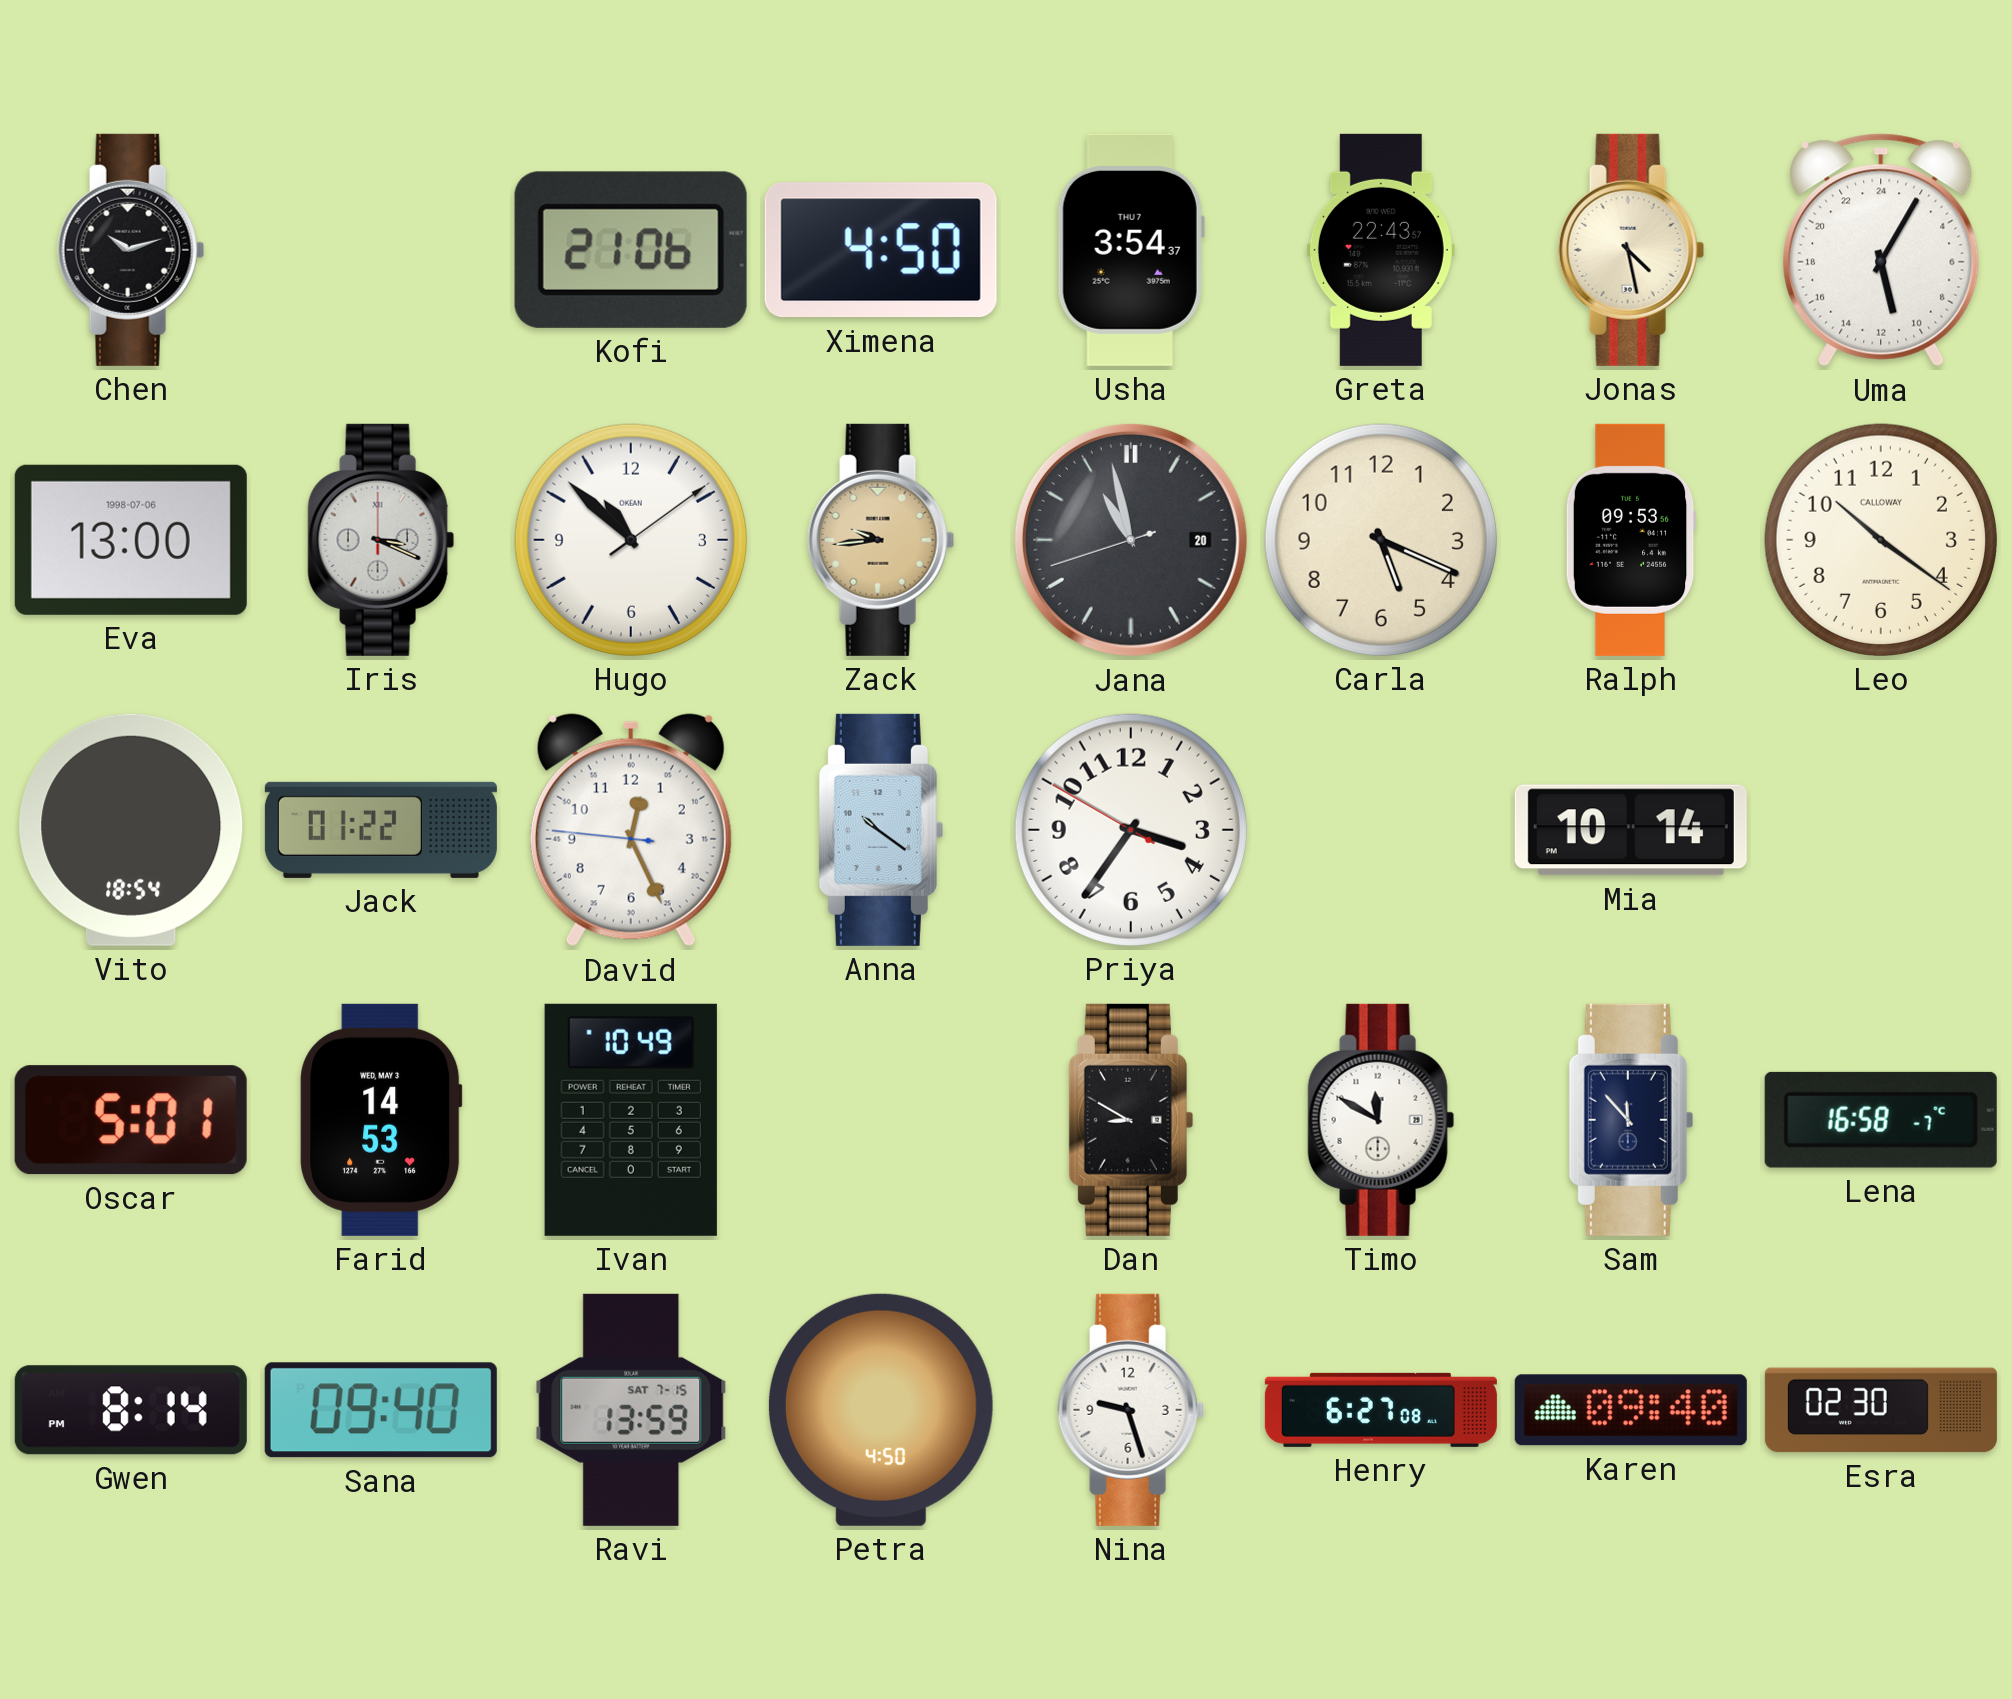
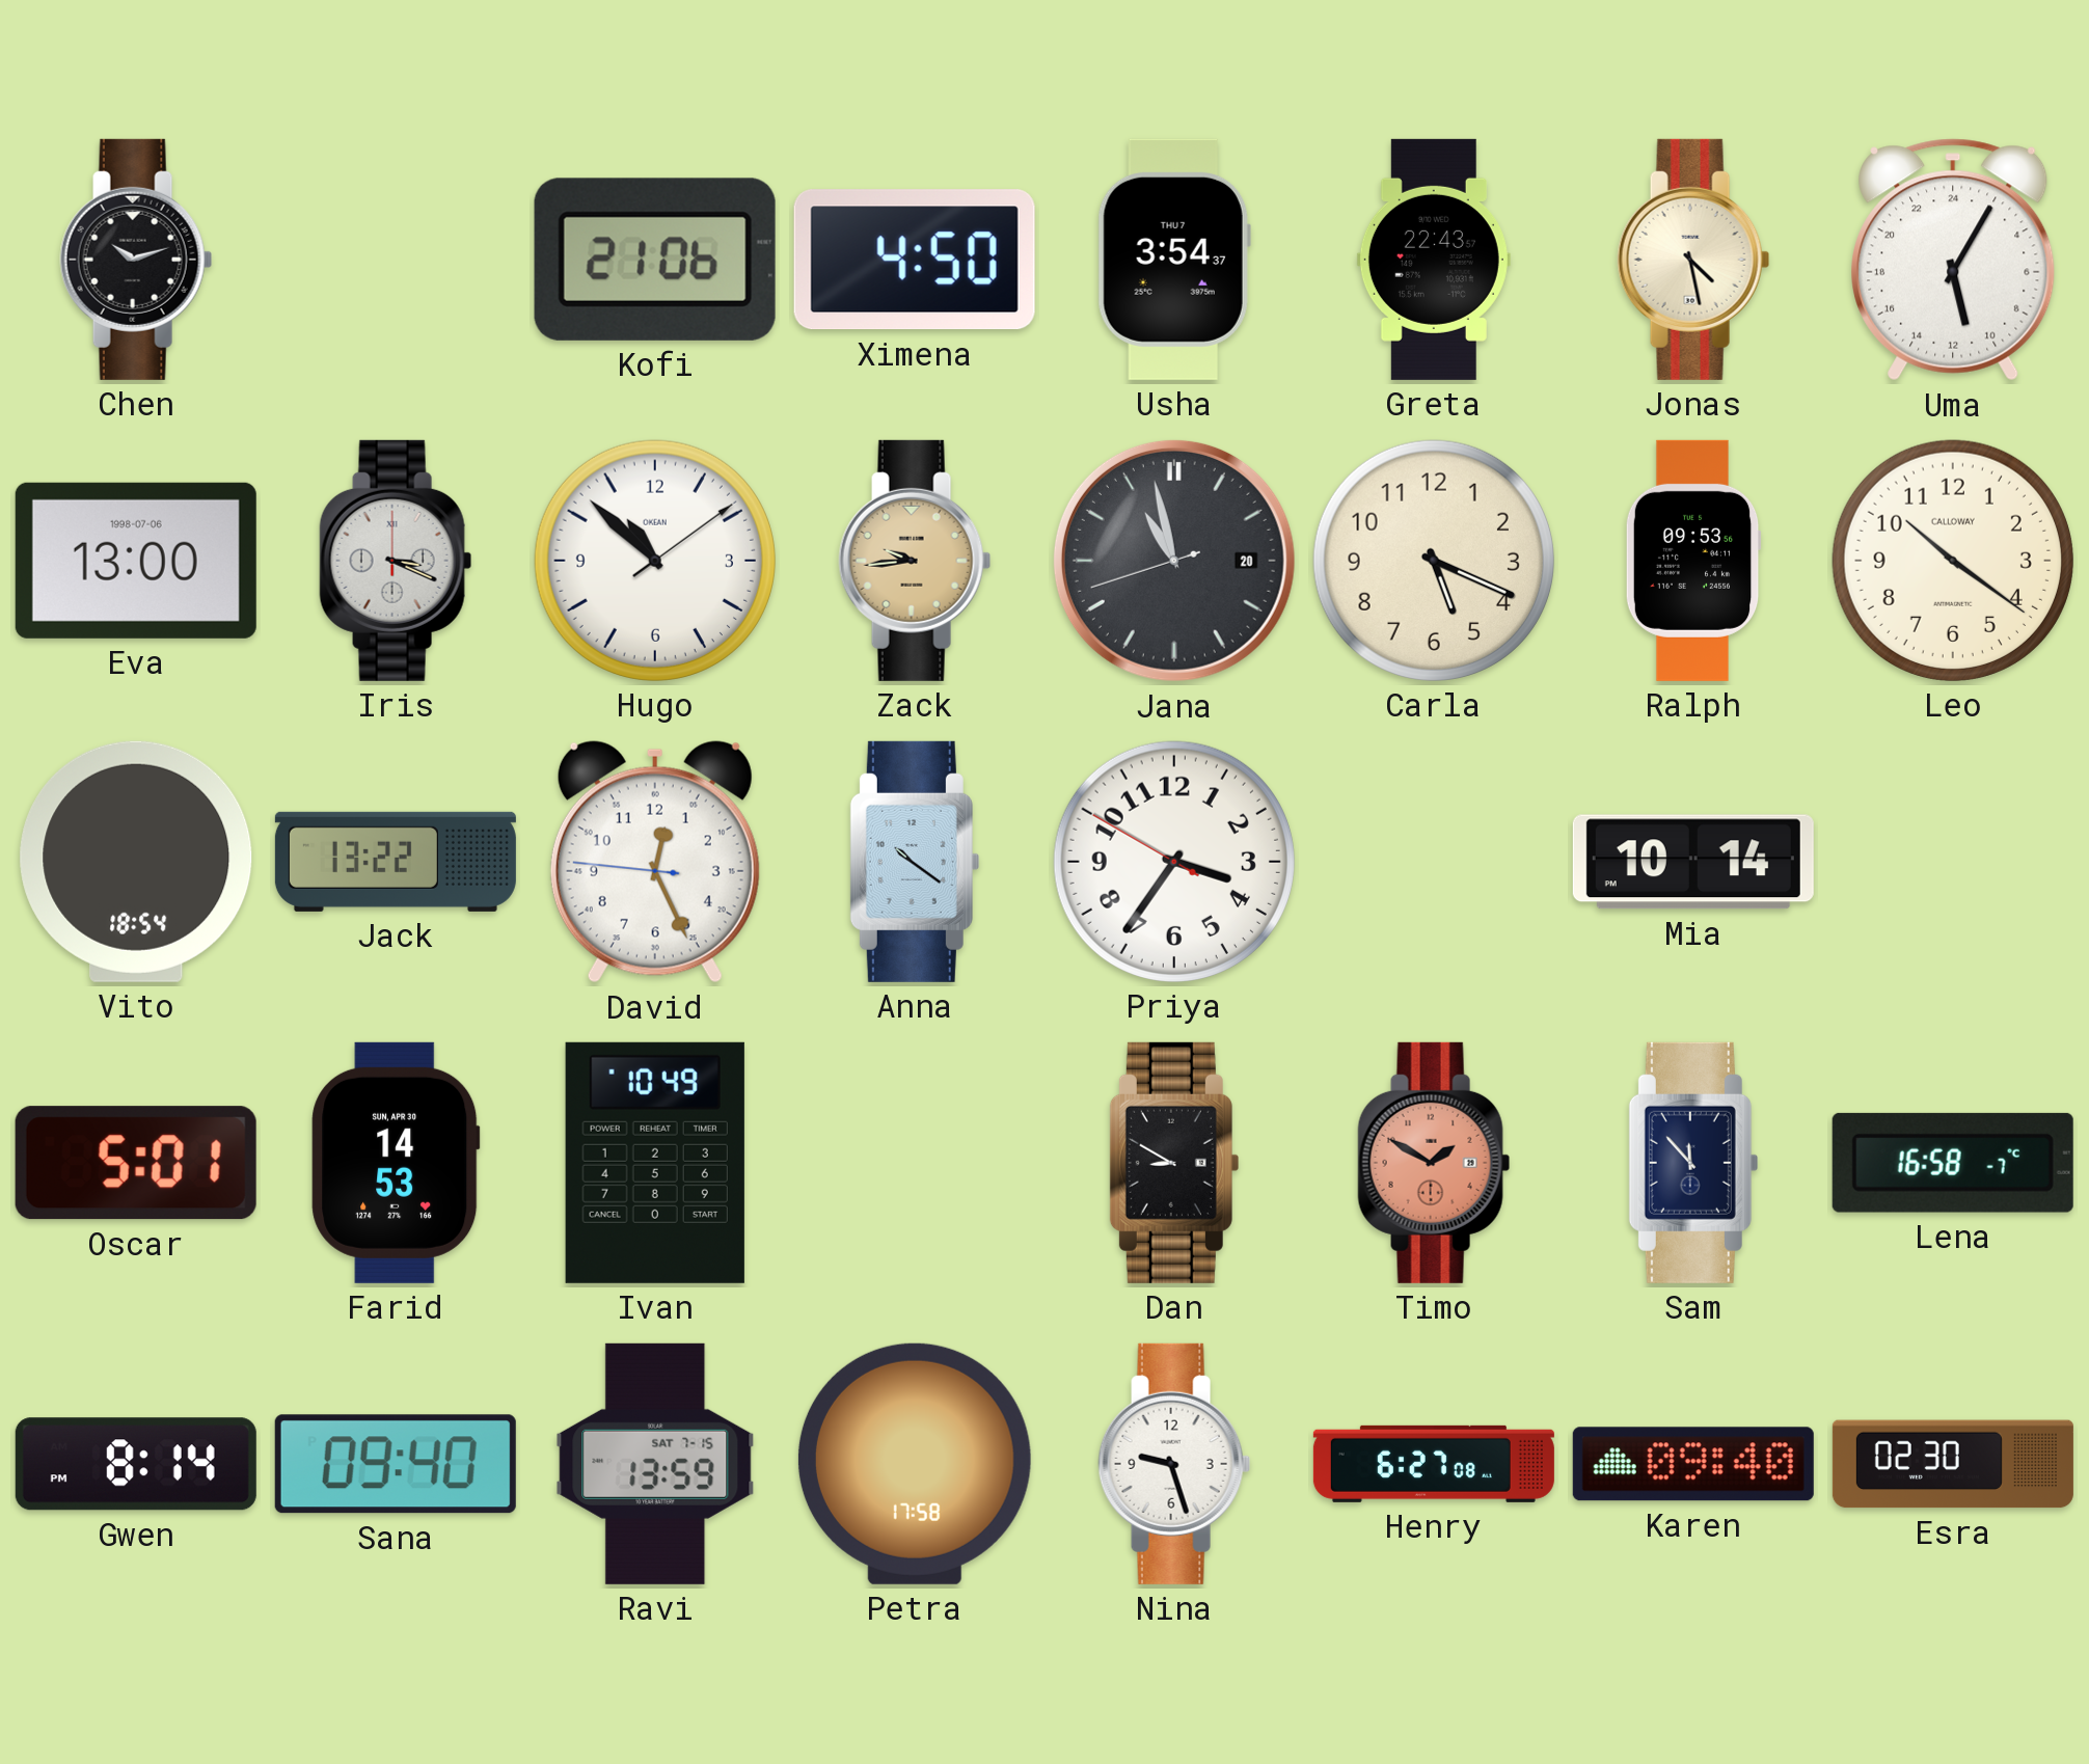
Jack: 01:22 -> 13:22 (396, 862)
Farid date: WED, MAY 3 -> SUN, APR 30 (396, 1163)
Timo: 11:50 -> 1:50 (1434, 1163)
Timo dial: white -> salmon (1434, 1163)
Petra: 4:50 -> 17:58 (915, 1464)
